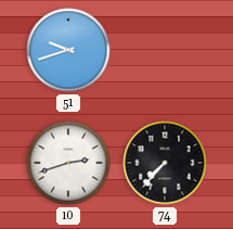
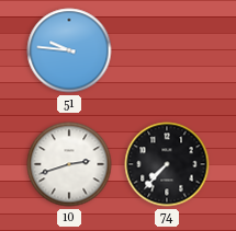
51: 9:42 -> 9:46 (69, 50)
